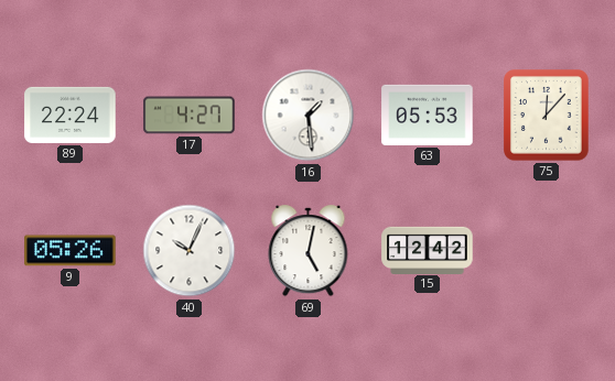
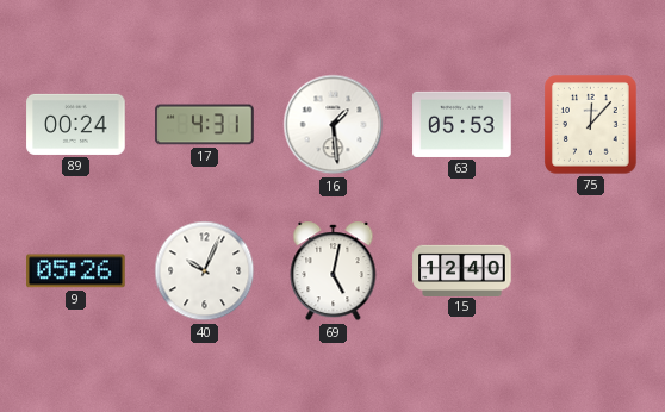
89: 22:24 -> 00:24 (76, 124)
17: 4:27 -> 4:31 (205, 125)
15: 12:42 -> 12:40 (462, 270)
